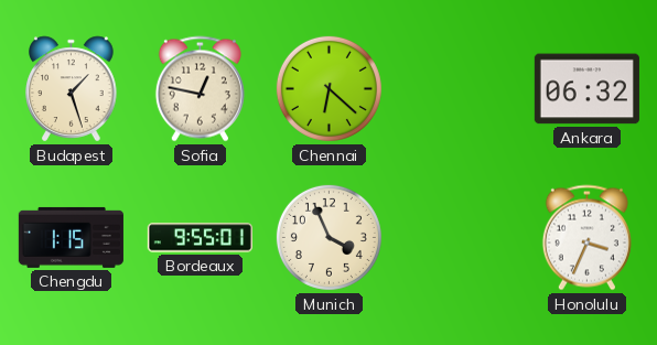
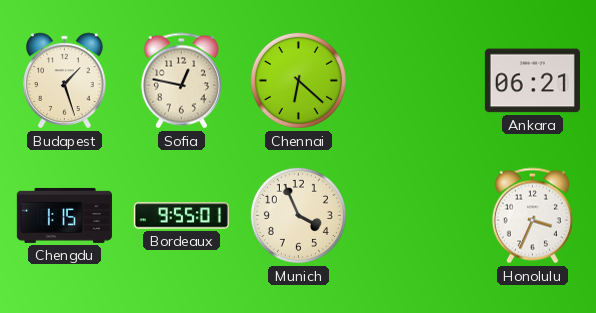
Ankara: 06:32 -> 06:21 (532, 81)
